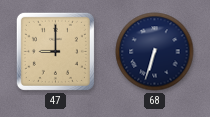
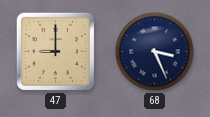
68: 6:33 -> 3:26 (155, 52)
